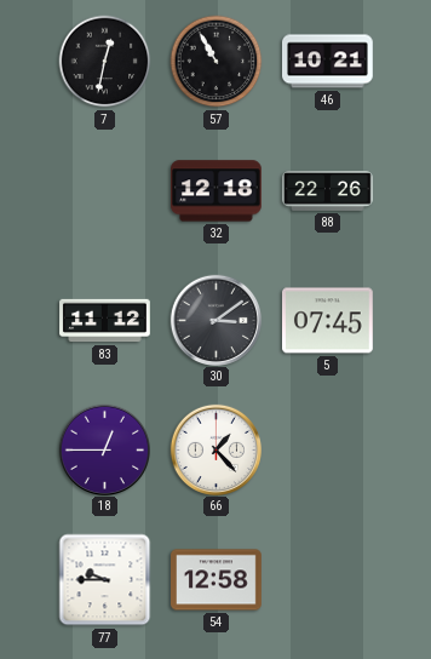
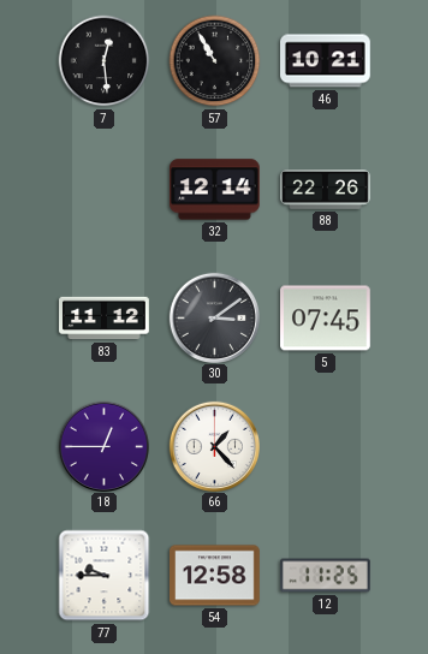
7: 12:32 -> 12:29 (105, 61)
32: 12:18 -> 12:14 (215, 190)
12: none -> 11:25 (326, 576)
